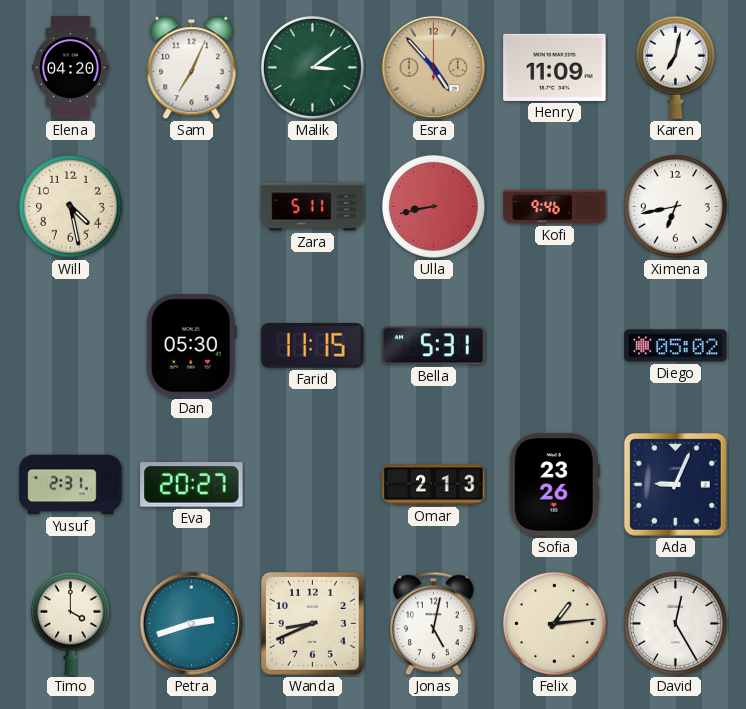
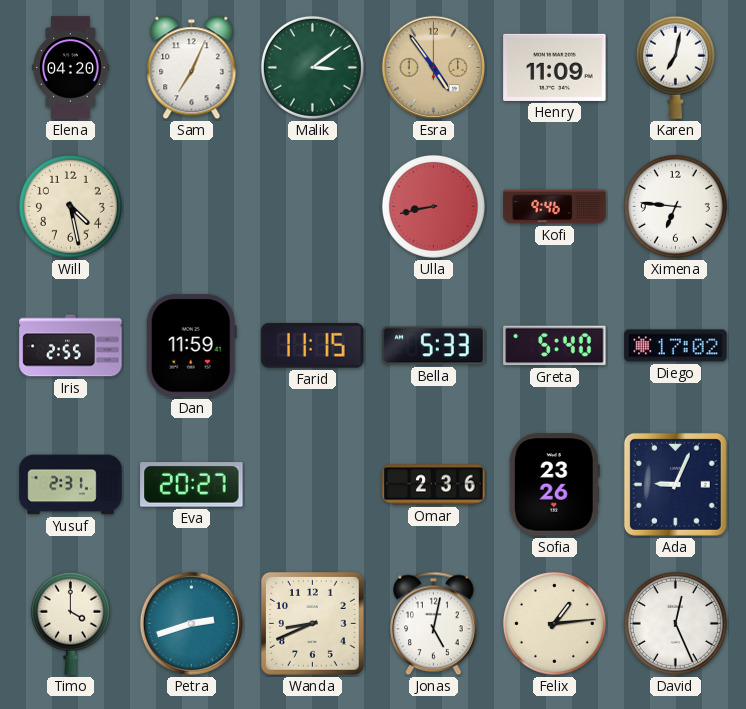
Esra: 4:53 -> 4:54 (433, 67)
Zara: 5:11 -> none (313, 207)
Ximena: 6:43 -> 6:46 (675, 206)
Iris: none -> 2:55 (71, 346)
Dan: 05:30 -> 11:59 (191, 346)
Bella: 5:31 -> 5:33 (434, 346)
Greta: none -> 5:40 (555, 346)
Diego: 05:02 -> 17:02 (676, 346)
Omar: 2:13 -> 2:36 (434, 485)
David: 12:25 -> 12:26 (675, 623)
